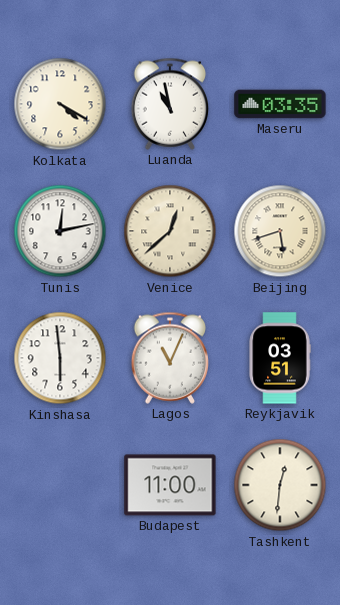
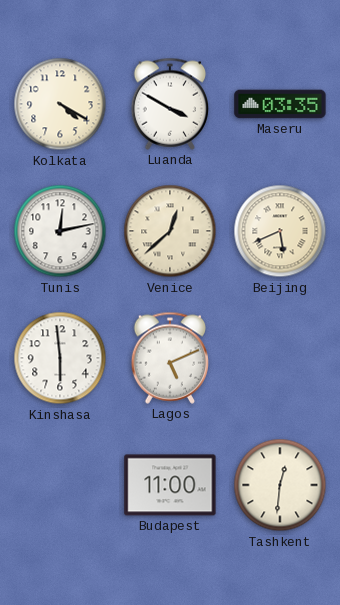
Luanda: 10:58 -> 3:50 (170, 104)
Beijing: 5:42 -> 5:41 (280, 231)
Lagos: 11:04 -> 5:11 (170, 358)
Reykjavik: 03:51 -> none (280, 358)
